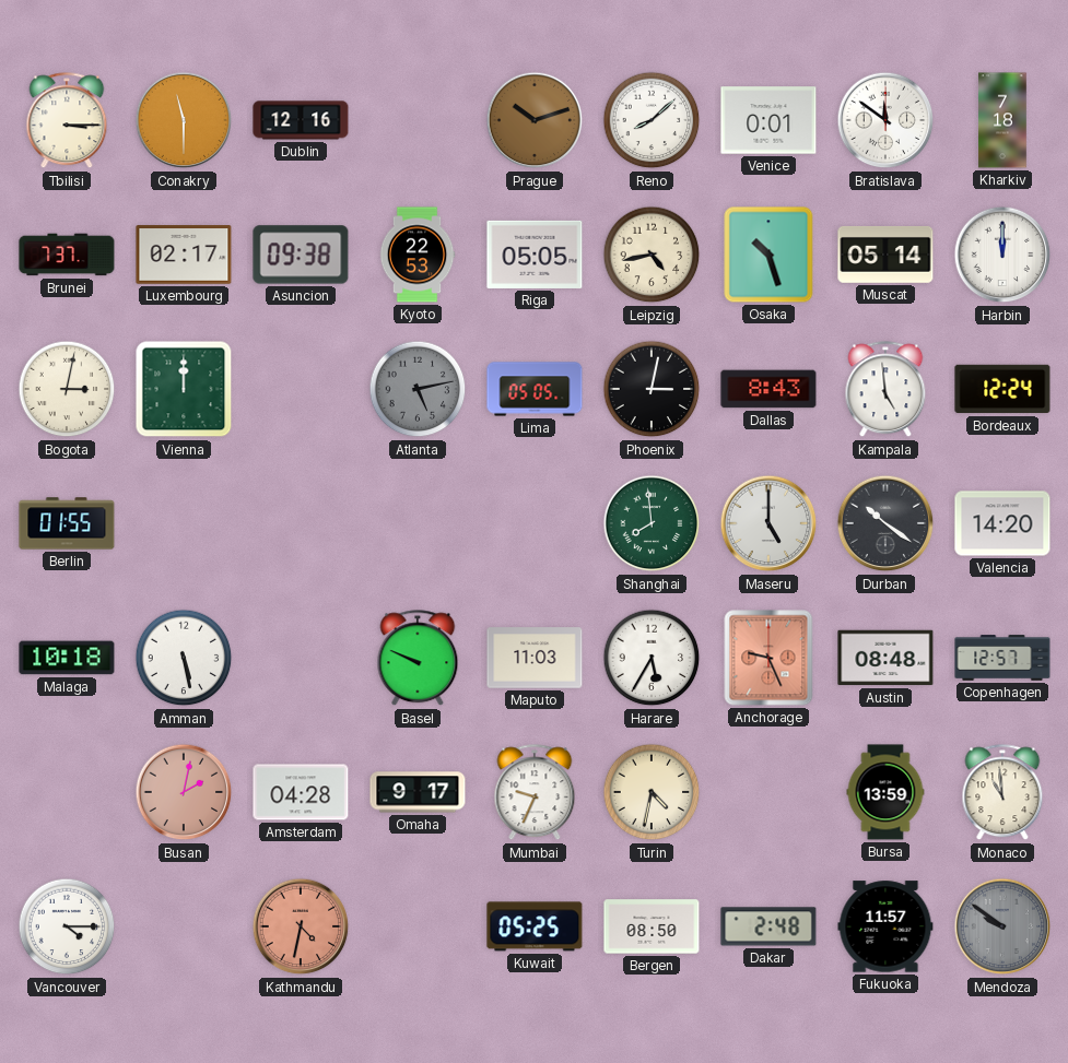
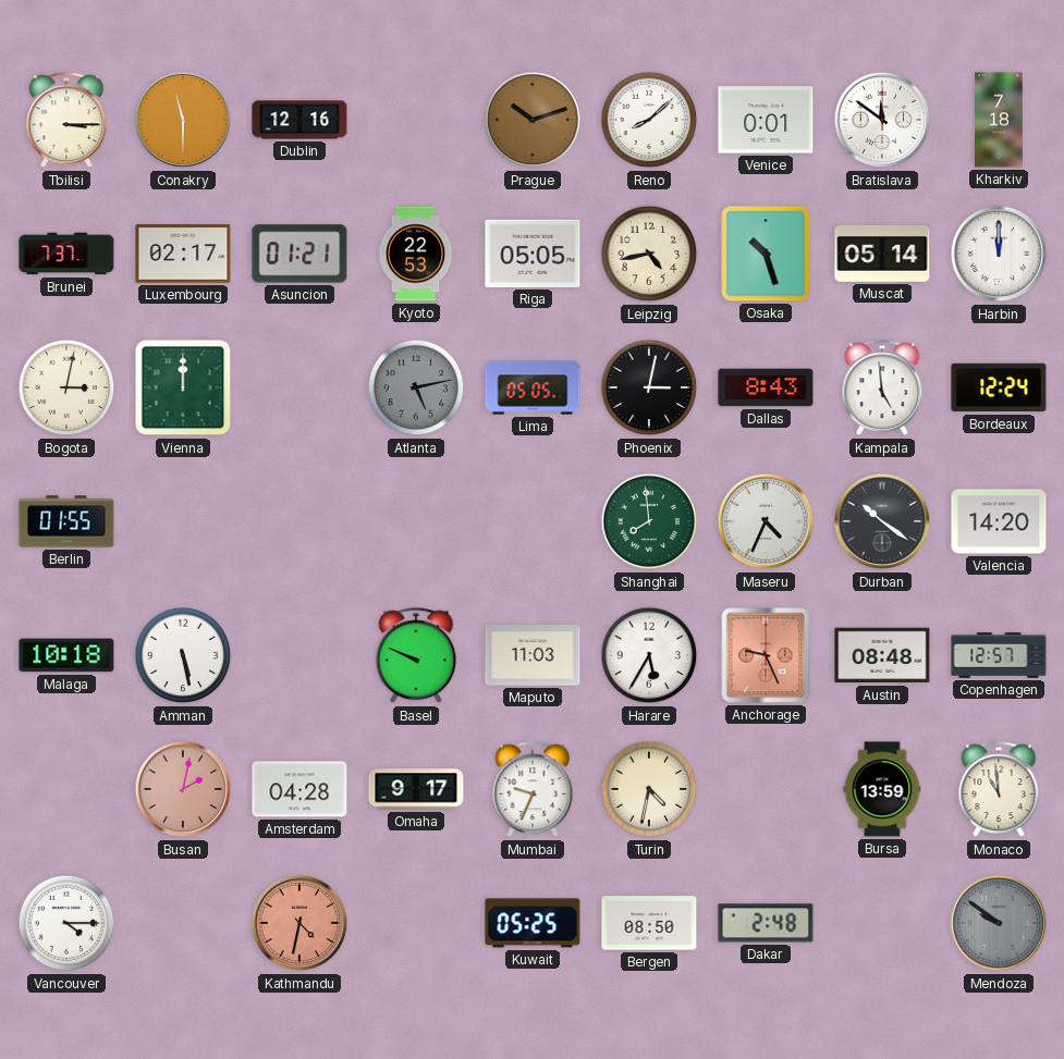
Asuncion: 09:38 -> 01:21 (299, 254)
Maseru: 5:00 -> 4:34 (766, 521)
Fukuoka: 11:57 -> none (885, 926)
